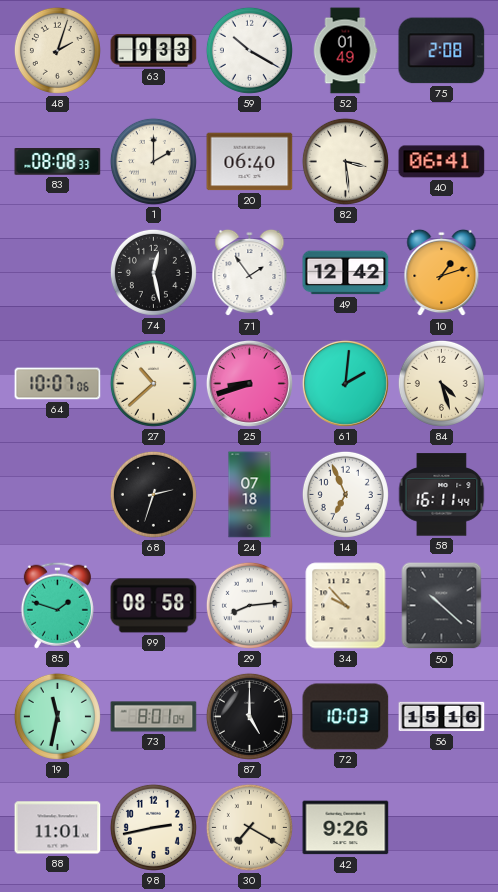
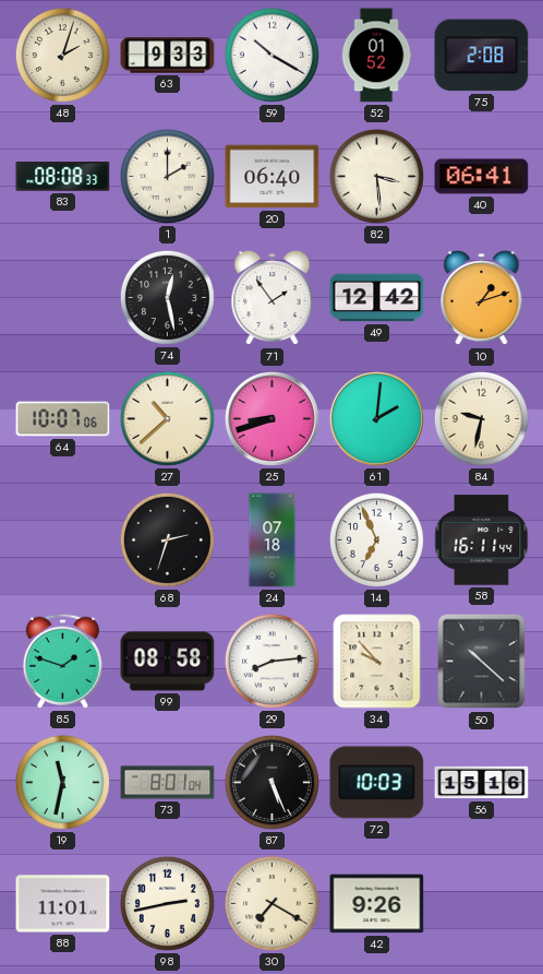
52: 01:49 -> 01:52 (376, 56)
84: 4:27 -> 9:32 (481, 418)
87: 5:00 -> 5:26 (271, 782)
